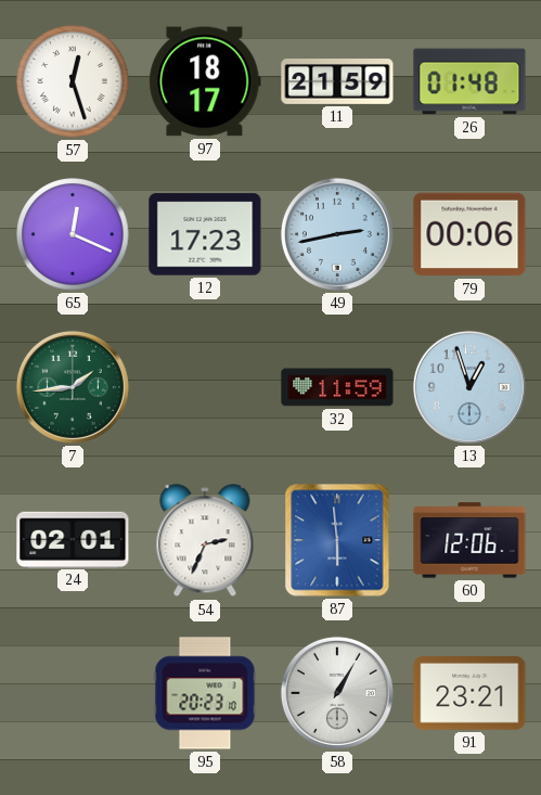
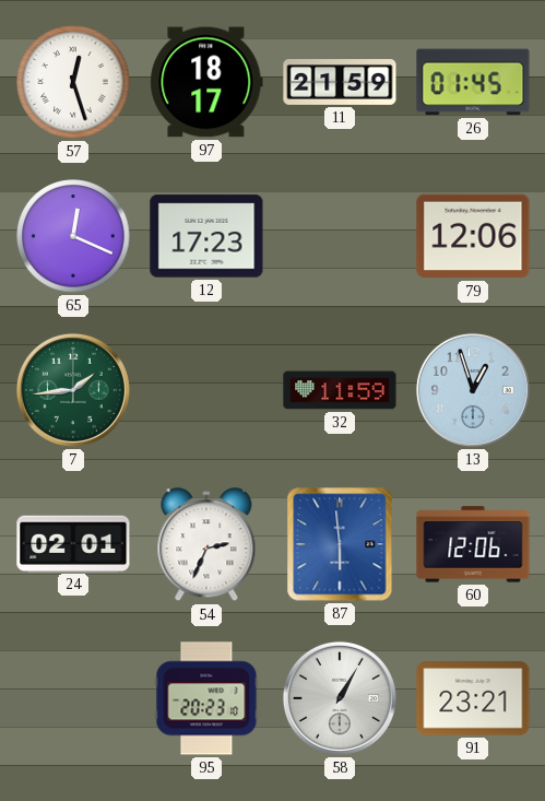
26: 01:48 -> 01:45 (473, 82)
49: 2:43 -> none (337, 234)
79: 00:06 -> 12:06 (473, 236)
